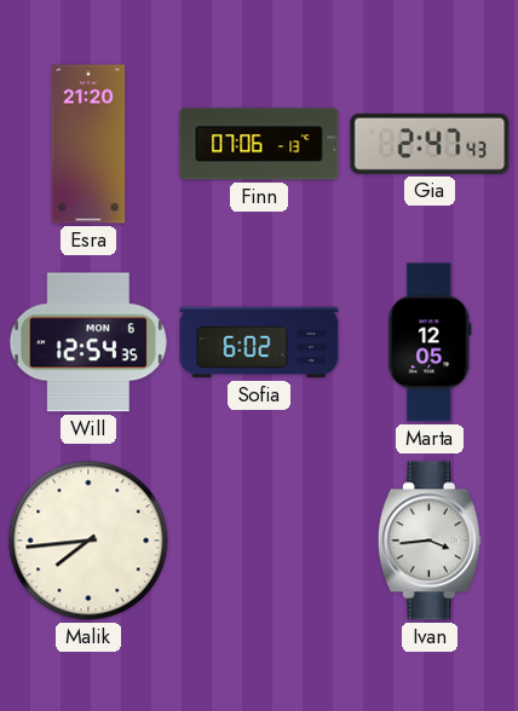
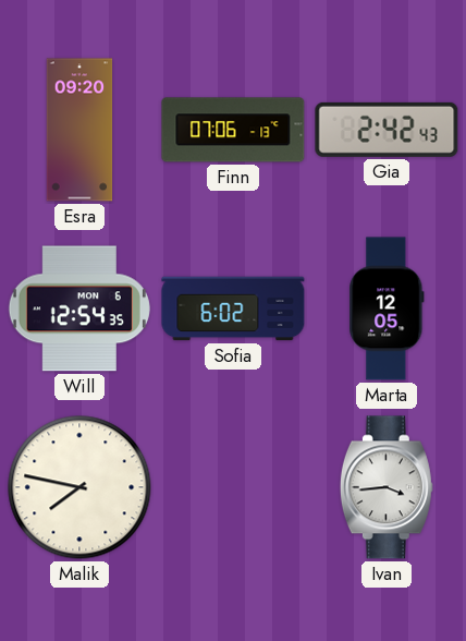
Esra: 21:20 -> 09:20 (79, 130)
Gia: 2:47 -> 2:42 (387, 130)
Malik: 7:44 -> 7:47 (79, 487)
